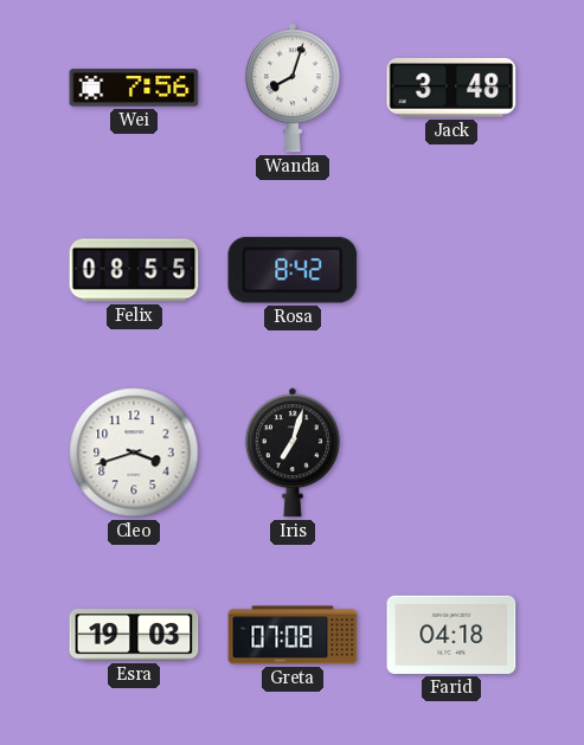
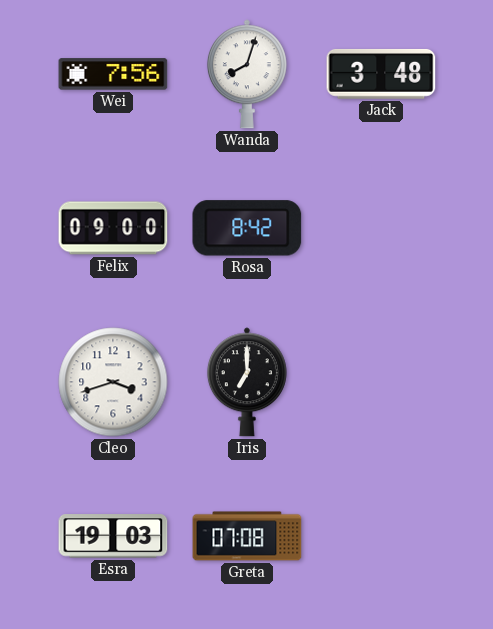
Felix: 08:55 -> 09:00 (113, 228)
Iris: 7:03 -> 7:00 (247, 382)
Farid: 04:18 -> none (451, 635)
